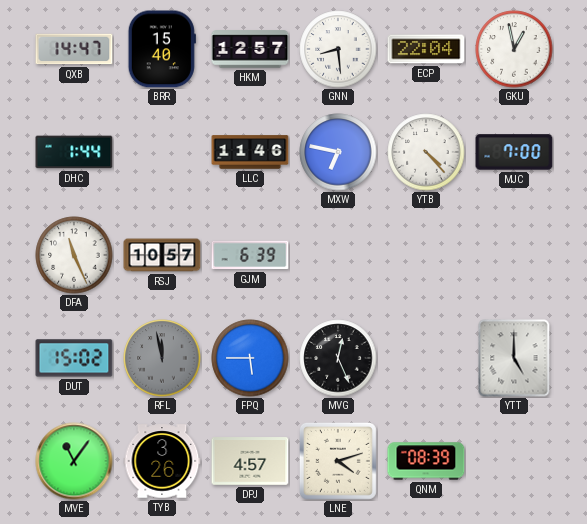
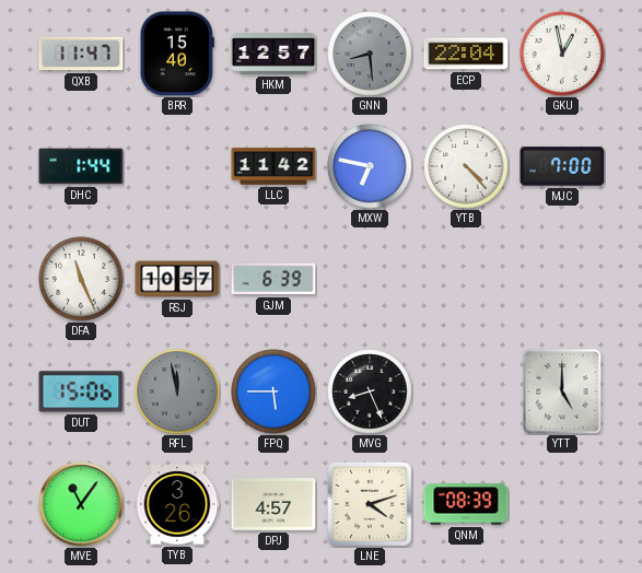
QXB: 14:47 -> 11:47 (81, 54)
GNN dial: white -> grey (370, 54)
LLC: 11:46 -> 11:42 (273, 166)
DUT: 15:02 -> 15:06 (81, 391)
MVG: 12:26 -> 8:26 (370, 391)
